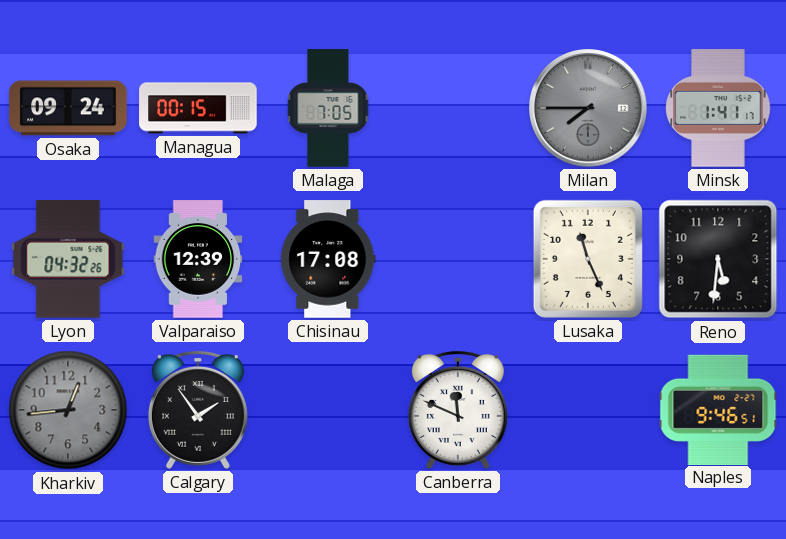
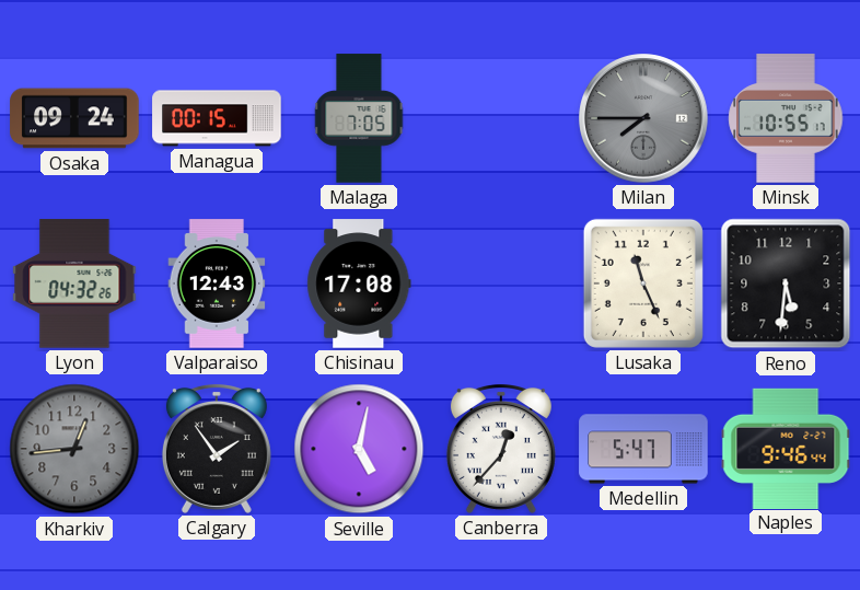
Minsk: 1:41 -> 10:55 (786, 118)
Valparaiso: 12:39 -> 12:43 (217, 284)
Seville: none -> 5:02 (359, 449)
Canberra: 11:49 -> 12:37 (501, 450)
Medellin: none -> 5:47 (643, 449)
Naples: 9:46:51 -> 9:46:44 (786, 448)
